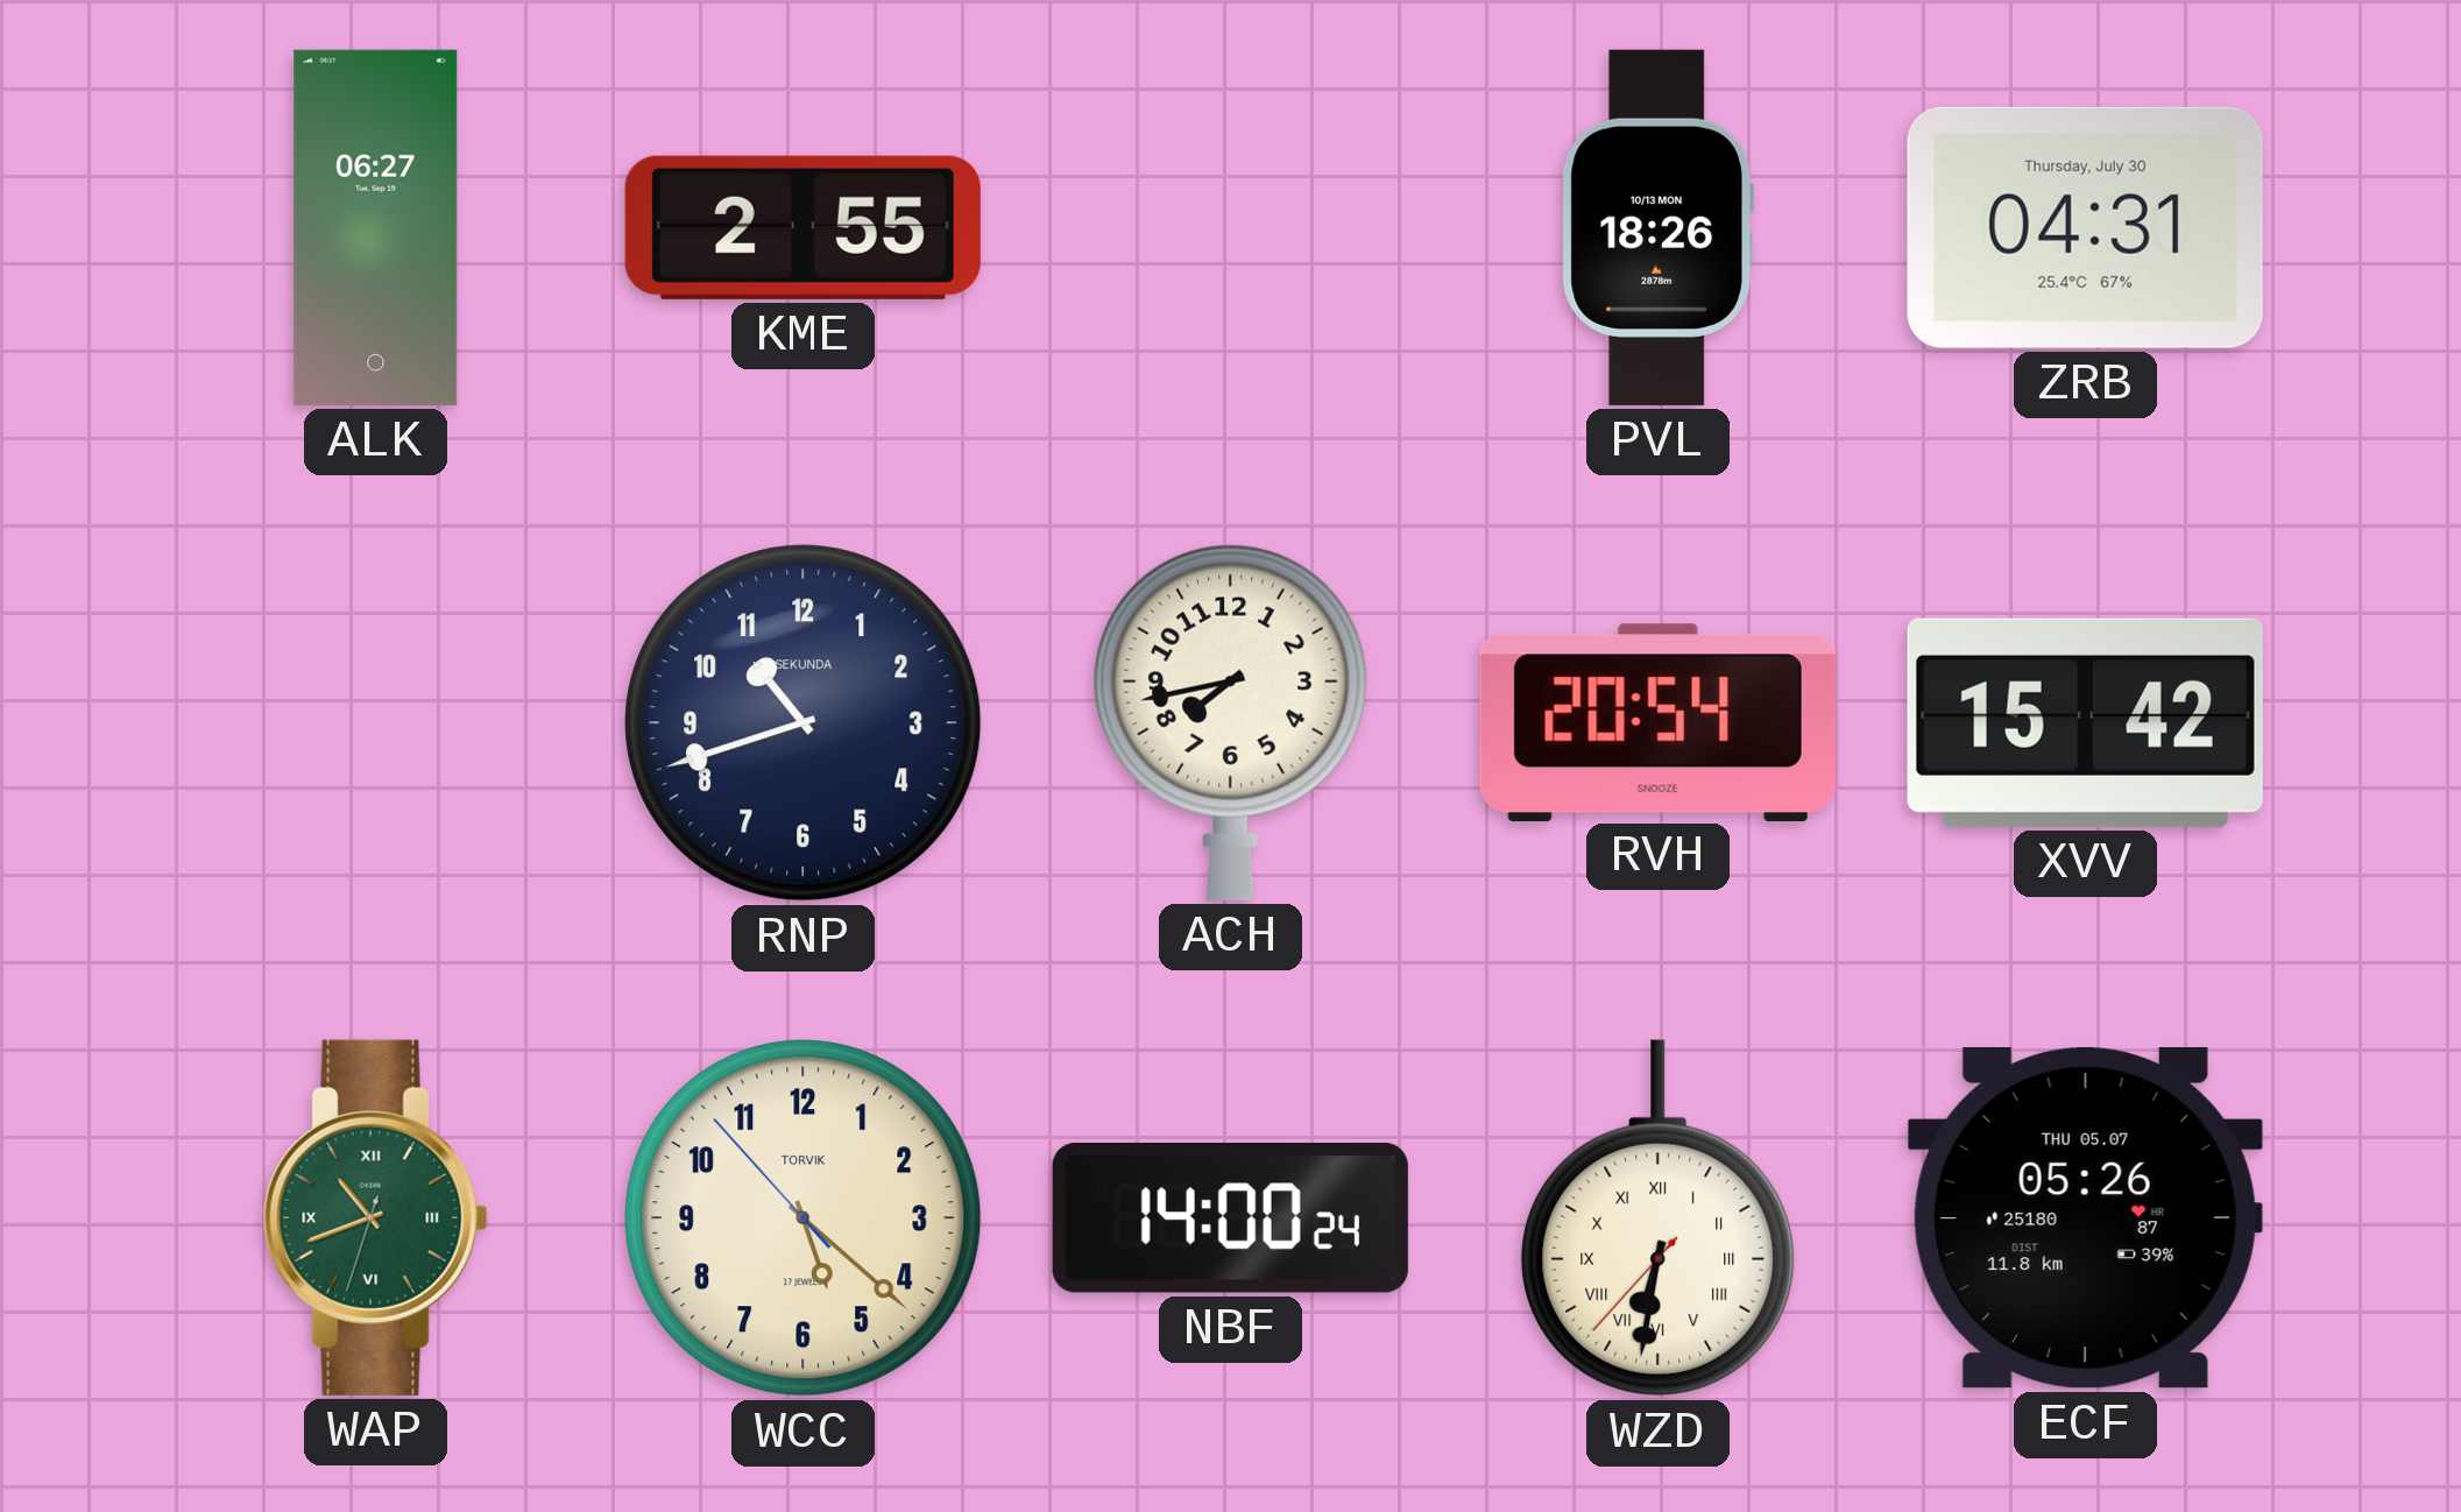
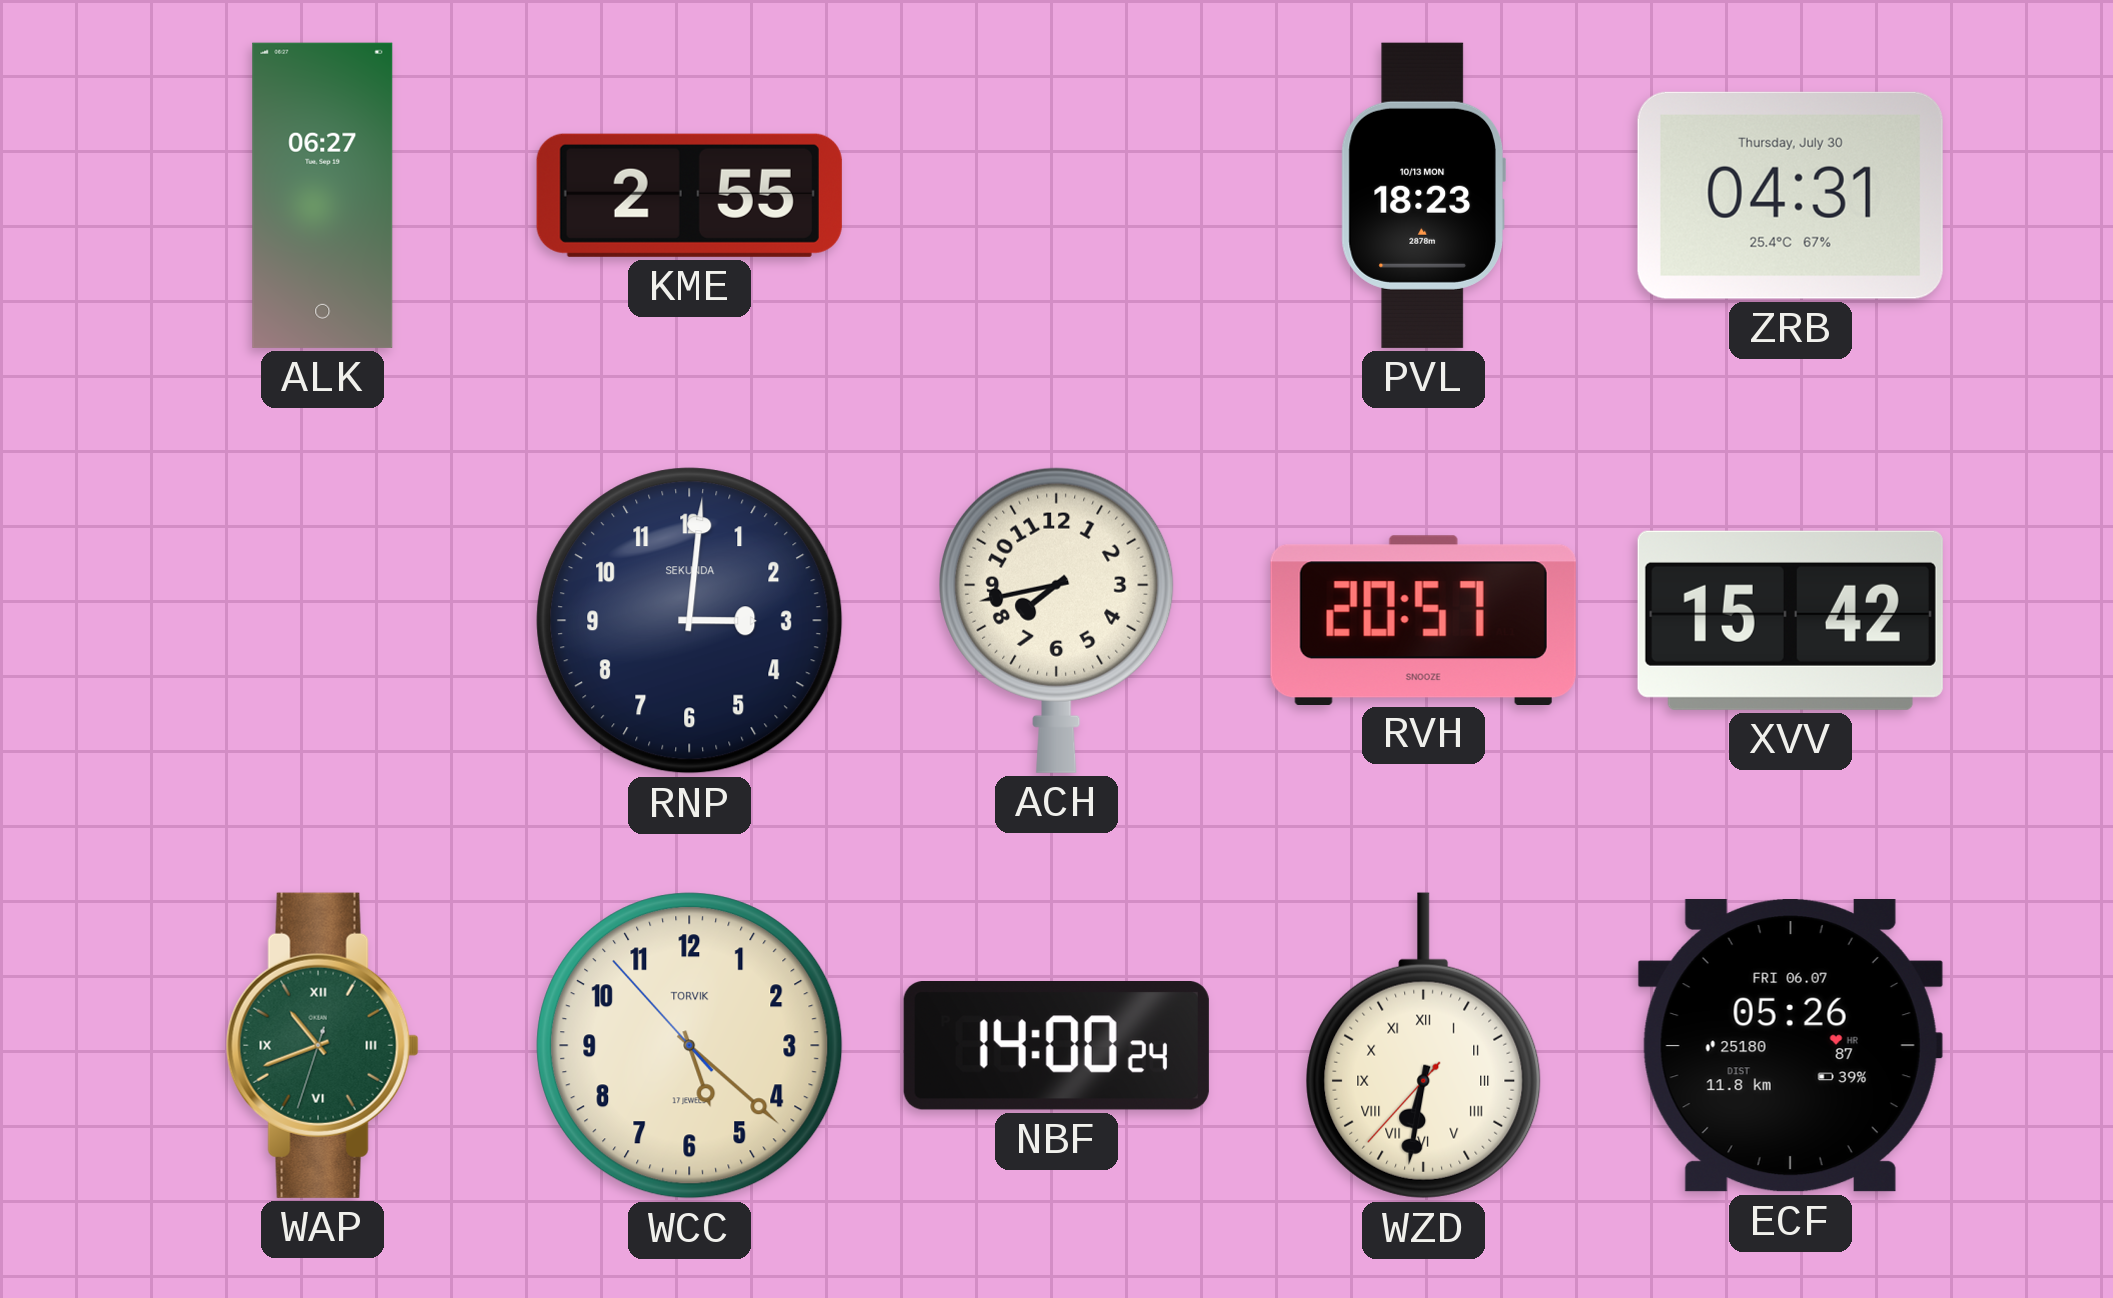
PVL: 18:26 -> 18:23 (1423, 195)
RNP: 10:42 -> 3:01 (690, 621)
RVH: 20:54 -> 20:57 (1423, 620)
ECF date: THU 05.07 -> FRI 06.07 (1790, 1046)
